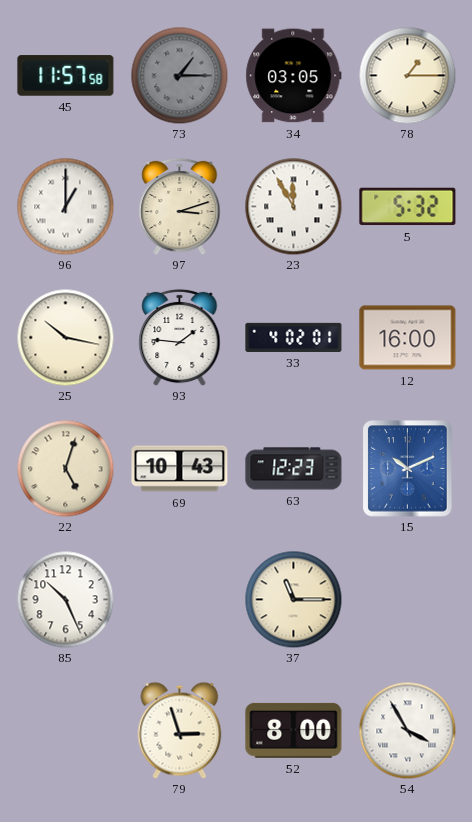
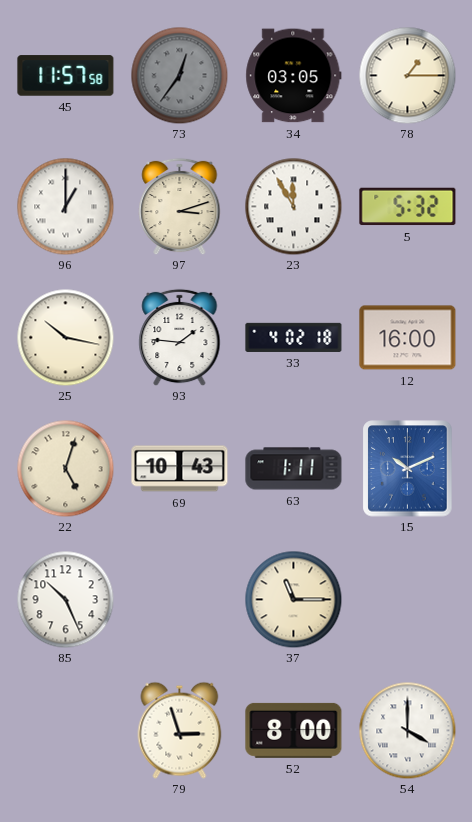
73: 1:15 -> 12:36 (179, 75)
33: 4:02:01 -> 4:02:18 (294, 337)
63: 12:23 -> 1:11 (294, 469)
54: 3:55 -> 4:00 (407, 730)
